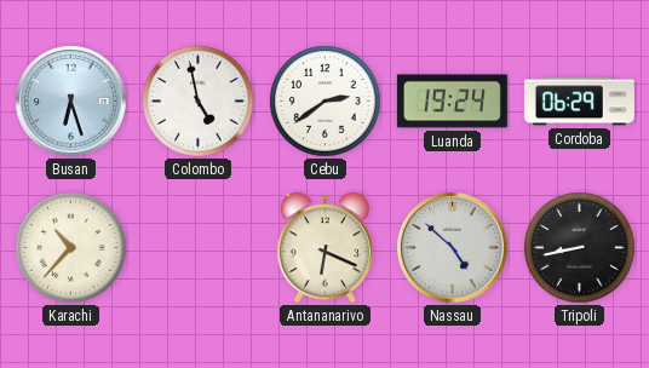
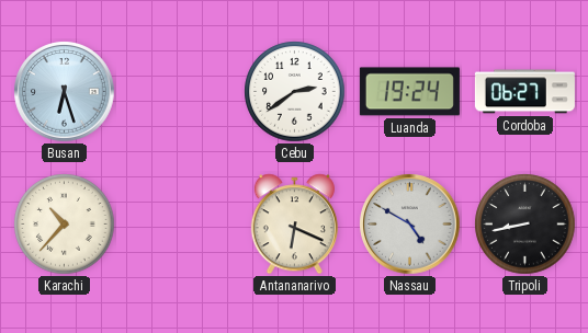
Colombo: 4:58 -> none (199, 102)
Cordoba: 06:29 -> 06:27 (524, 92)
Nassau: 4:52 -> 4:50 (410, 225)
